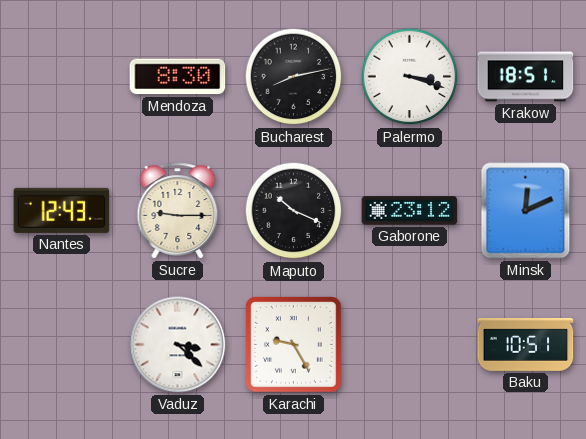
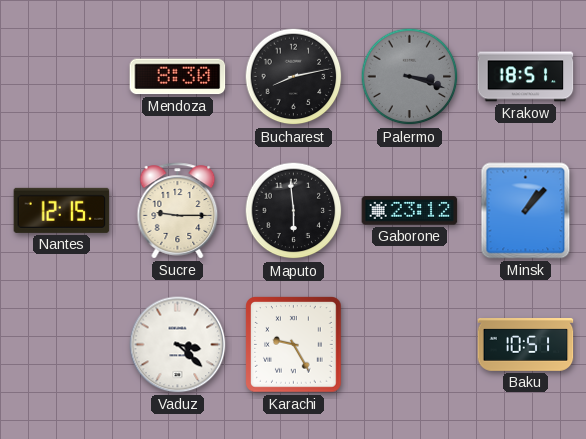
Palermo dial: white -> grey (410, 77)
Nantes: 12:43 -> 12:15 (62, 210)
Maputo: 10:19 -> 5:59 (294, 211)
Minsk: 12:11 -> 1:07 (526, 211)
